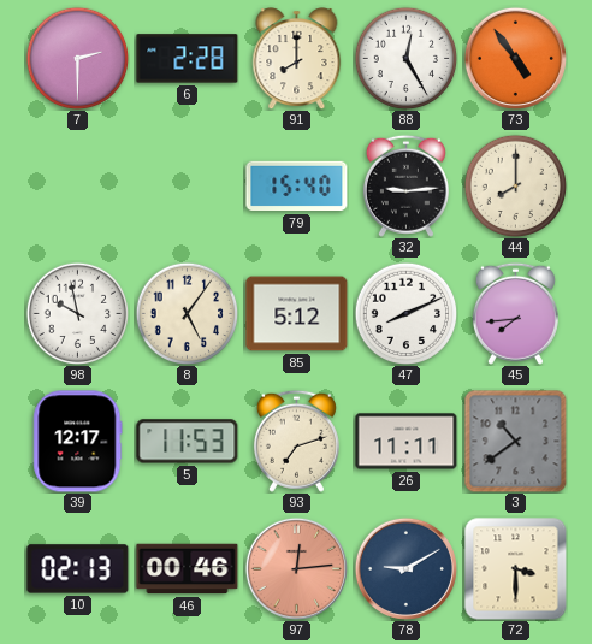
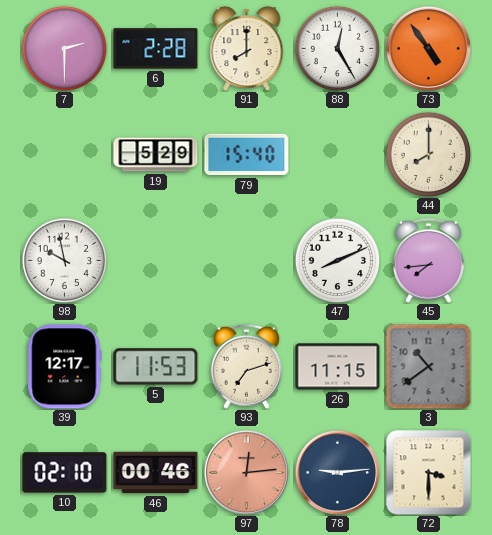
19: none -> 5:29 (156, 155)
32: 9:14 -> none (405, 185)
8: 5:06 -> none (187, 313)
85: 5:12 -> none (297, 314)
26: 11:11 -> 11:15 (338, 367)
10: 02:13 -> 02:10 (65, 473)
78: 9:10 -> 9:14 (337, 472)
